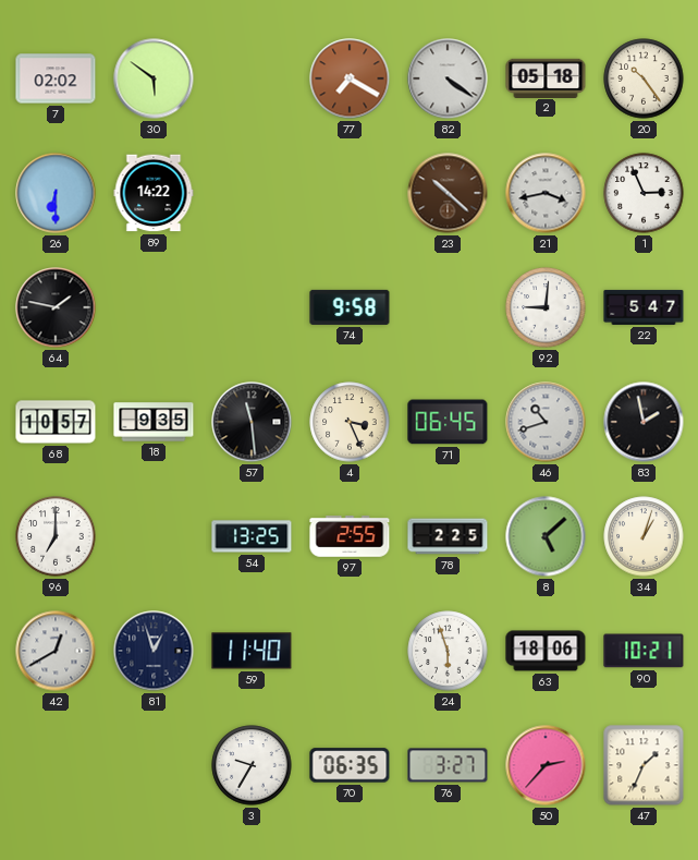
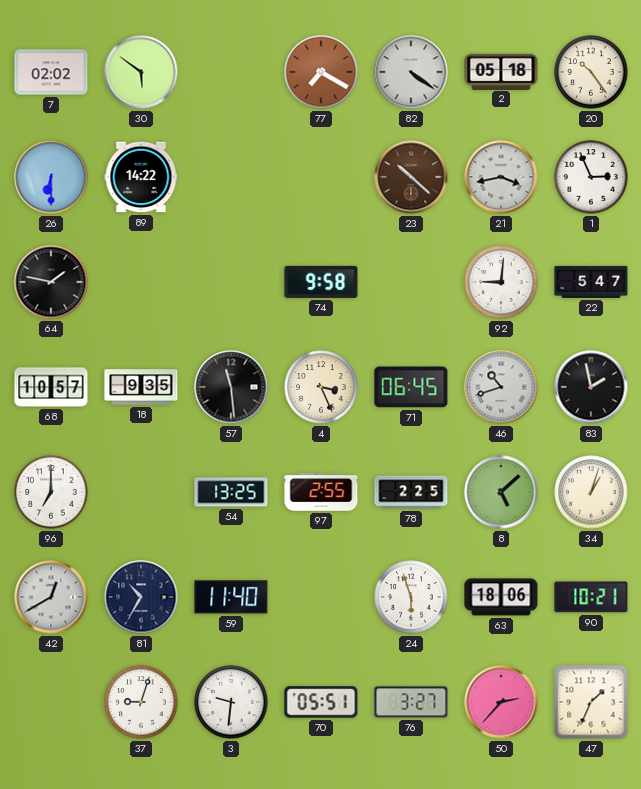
81: 12:57 -> 10:35 (141, 597)
37: none -> 9:03 (141, 702)
3: 9:35 -> 9:31 (231, 702)
70: 06:35 -> 05:51 (321, 702)
